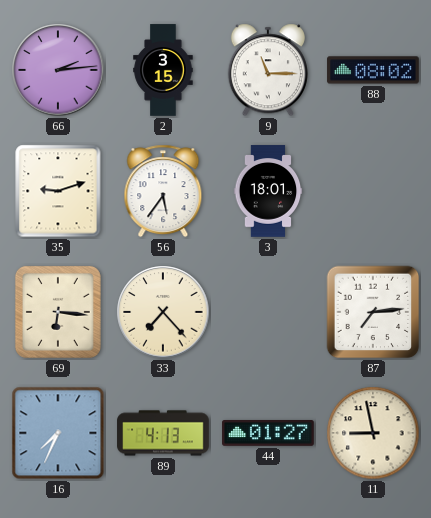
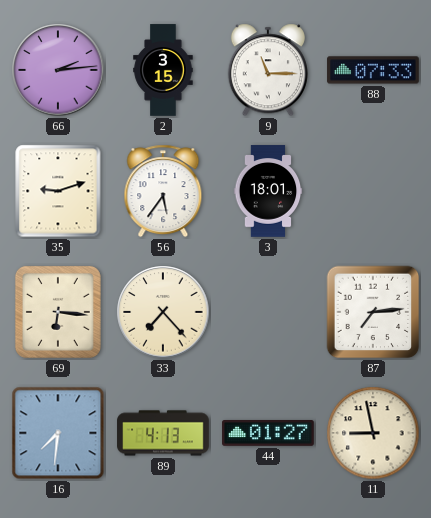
88: 08:02 -> 07:33 (373, 70)
16: 7:34 -> 7:31 (58, 433)
